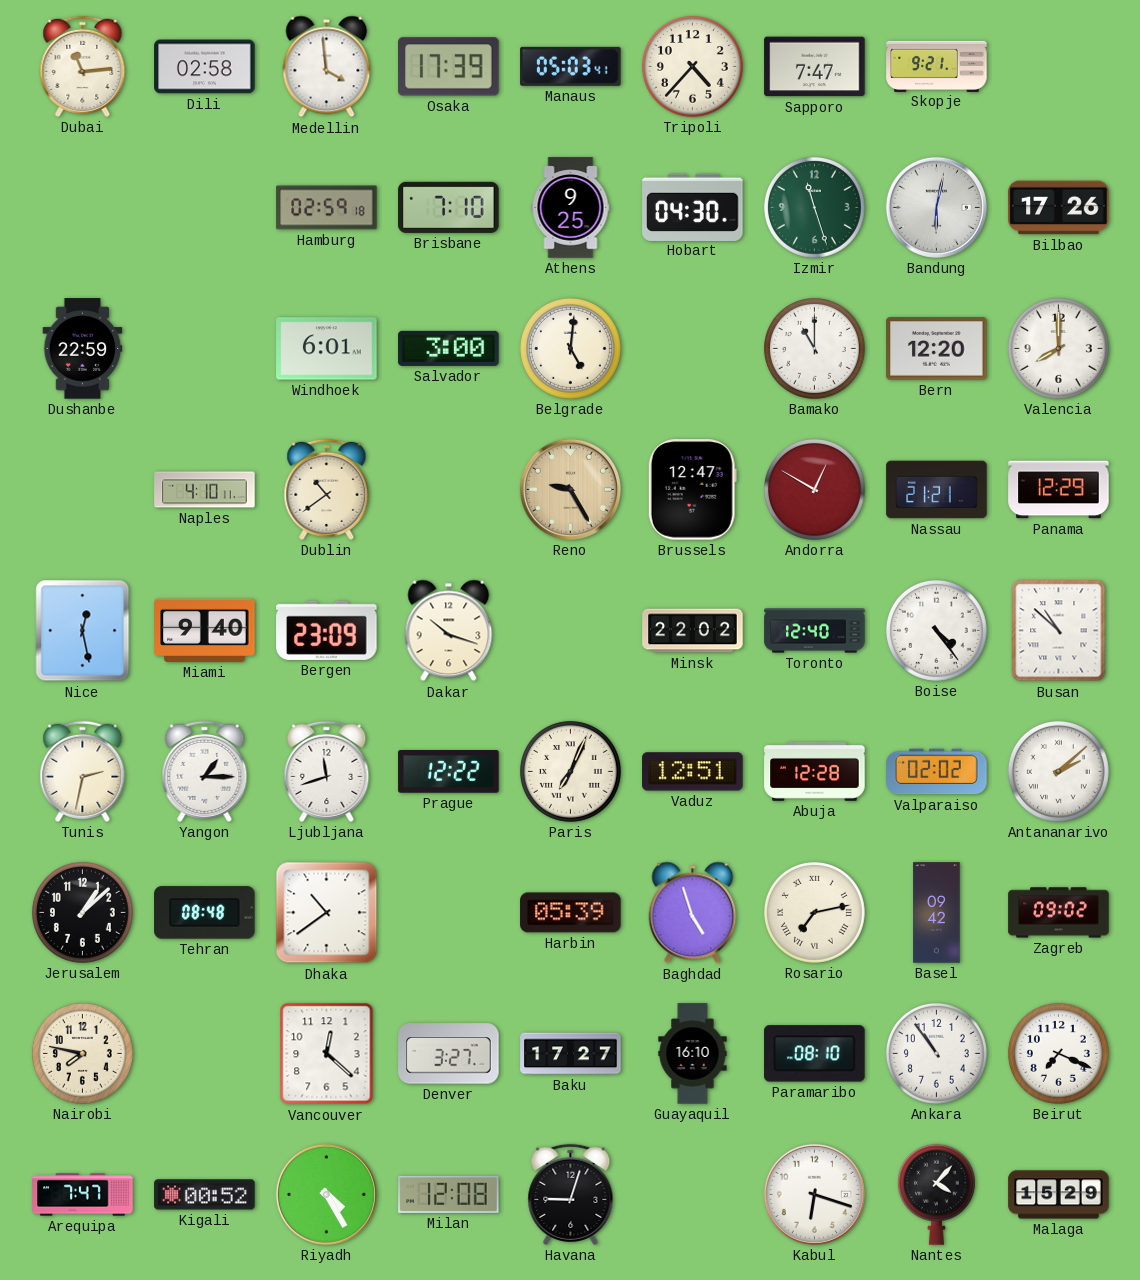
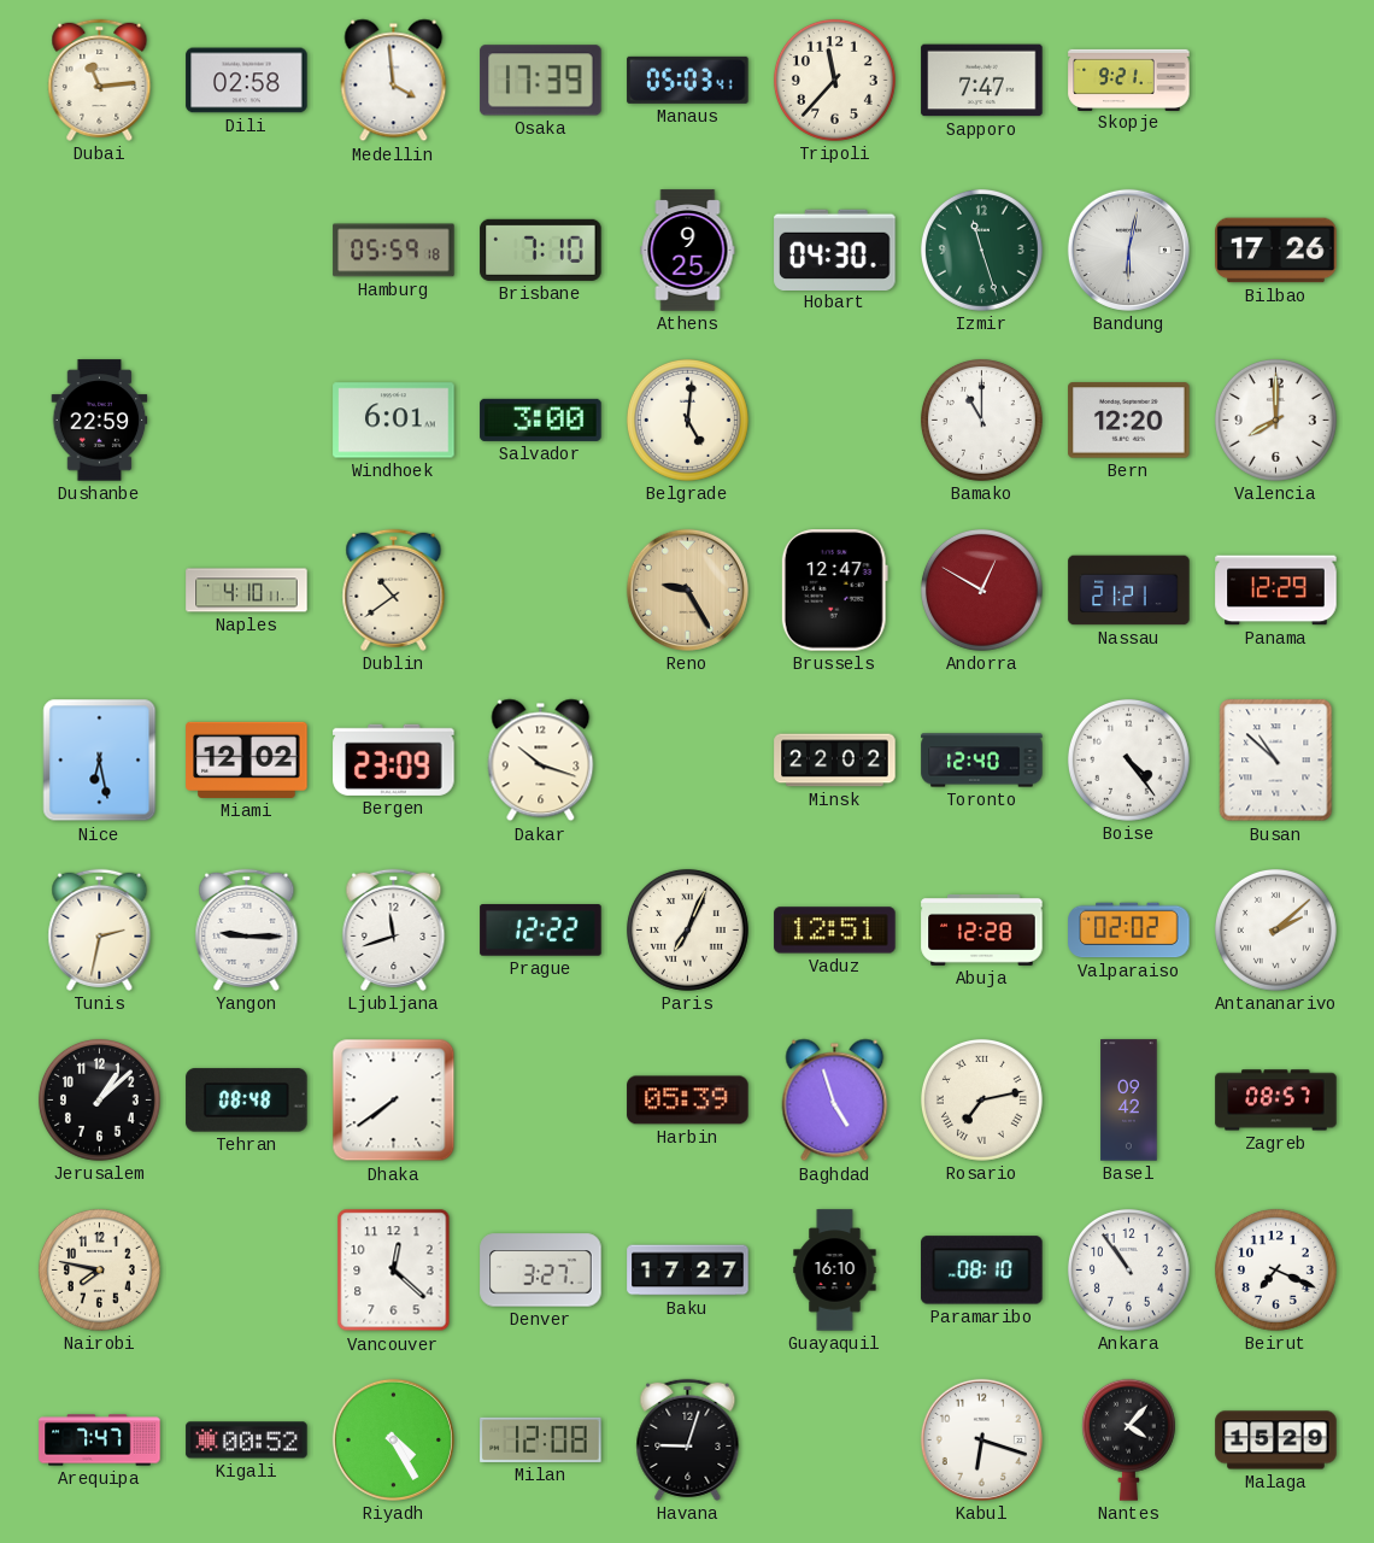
Tripoli: 4:37 -> 11:37 (834, 80)
Hamburg: 02:59 -> 05:59 (394, 251)
Nice: 12:28 -> 6:28 (100, 761)
Miami: 9:40 -> 12:02 (247, 759)
Yangon: 1:15 -> 9:15 (247, 929)
Dhaka: 10:39 -> 7:39 (394, 1101)
Zagreb: 09:02 -> 08:57 (1276, 1101)
